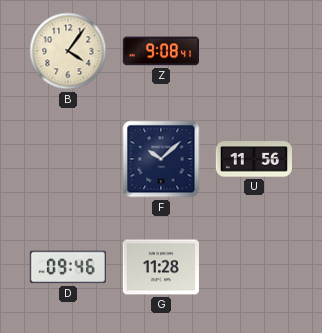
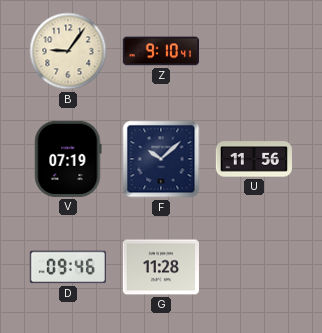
B: 4:06 -> 9:06 (68, 51)
Z: 9:08 -> 9:10 (160, 51)
V: none -> 07:19 (68, 159)
